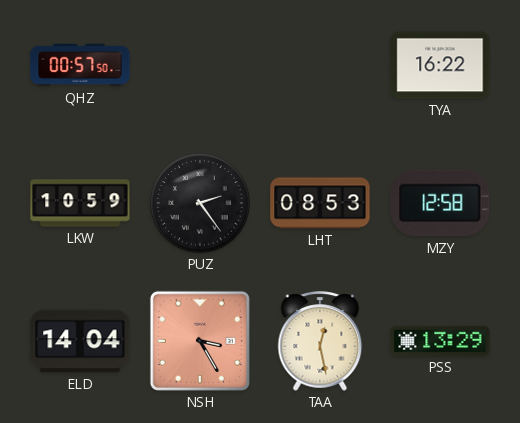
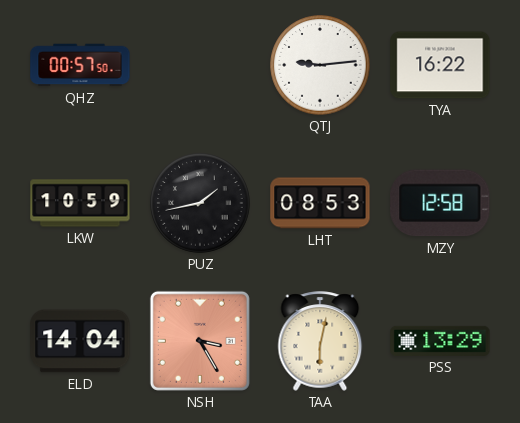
QTJ: none -> 9:14 (320, 65)
PUZ: 2:24 -> 1:43 (200, 203)
TAA: 12:28 -> 6:02 (320, 341)
